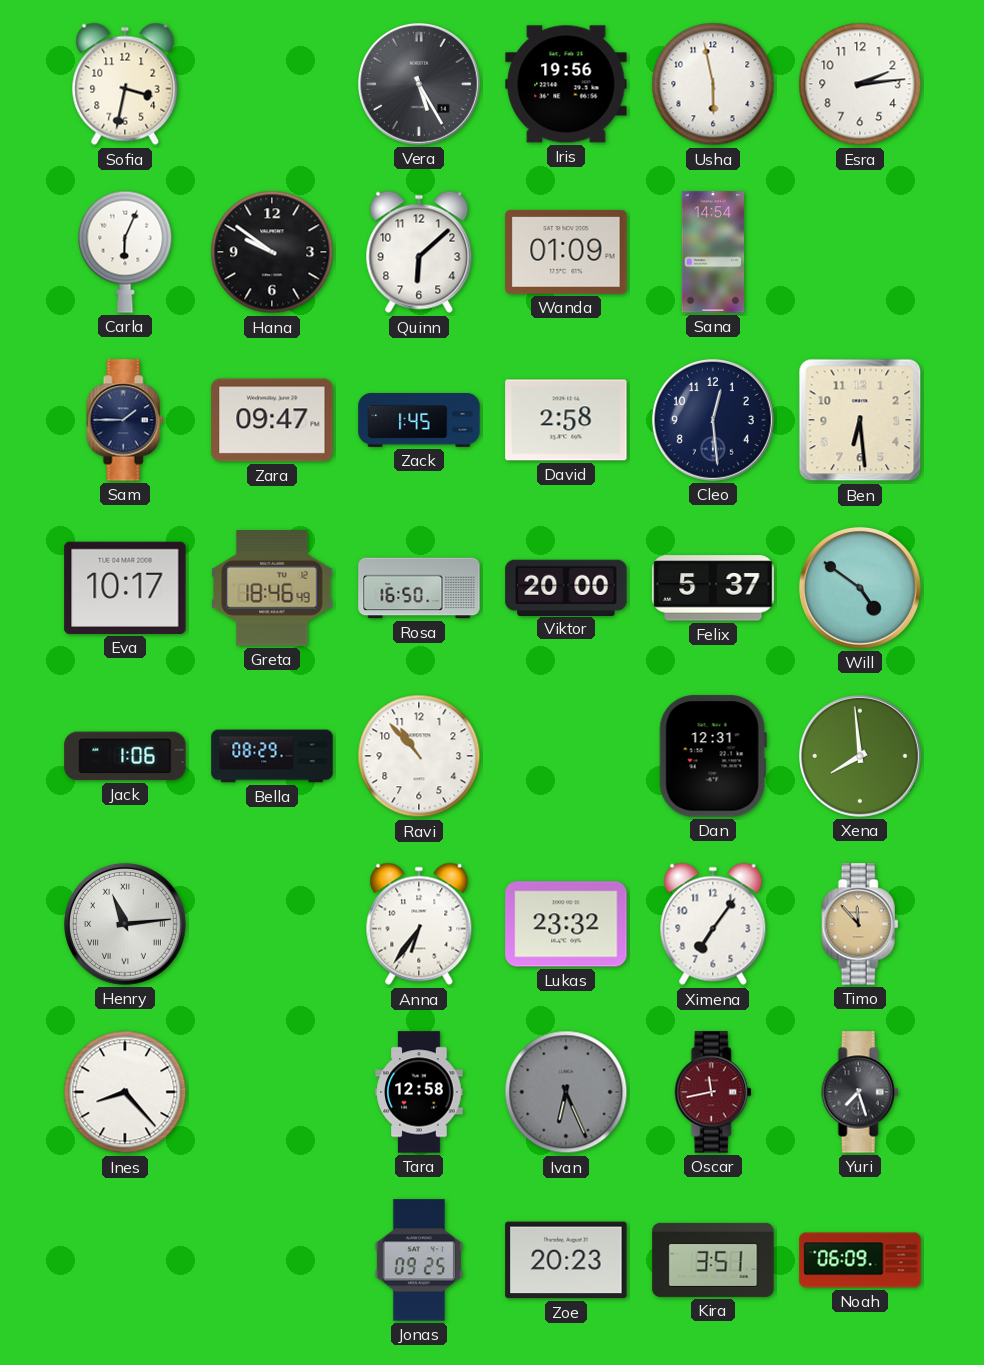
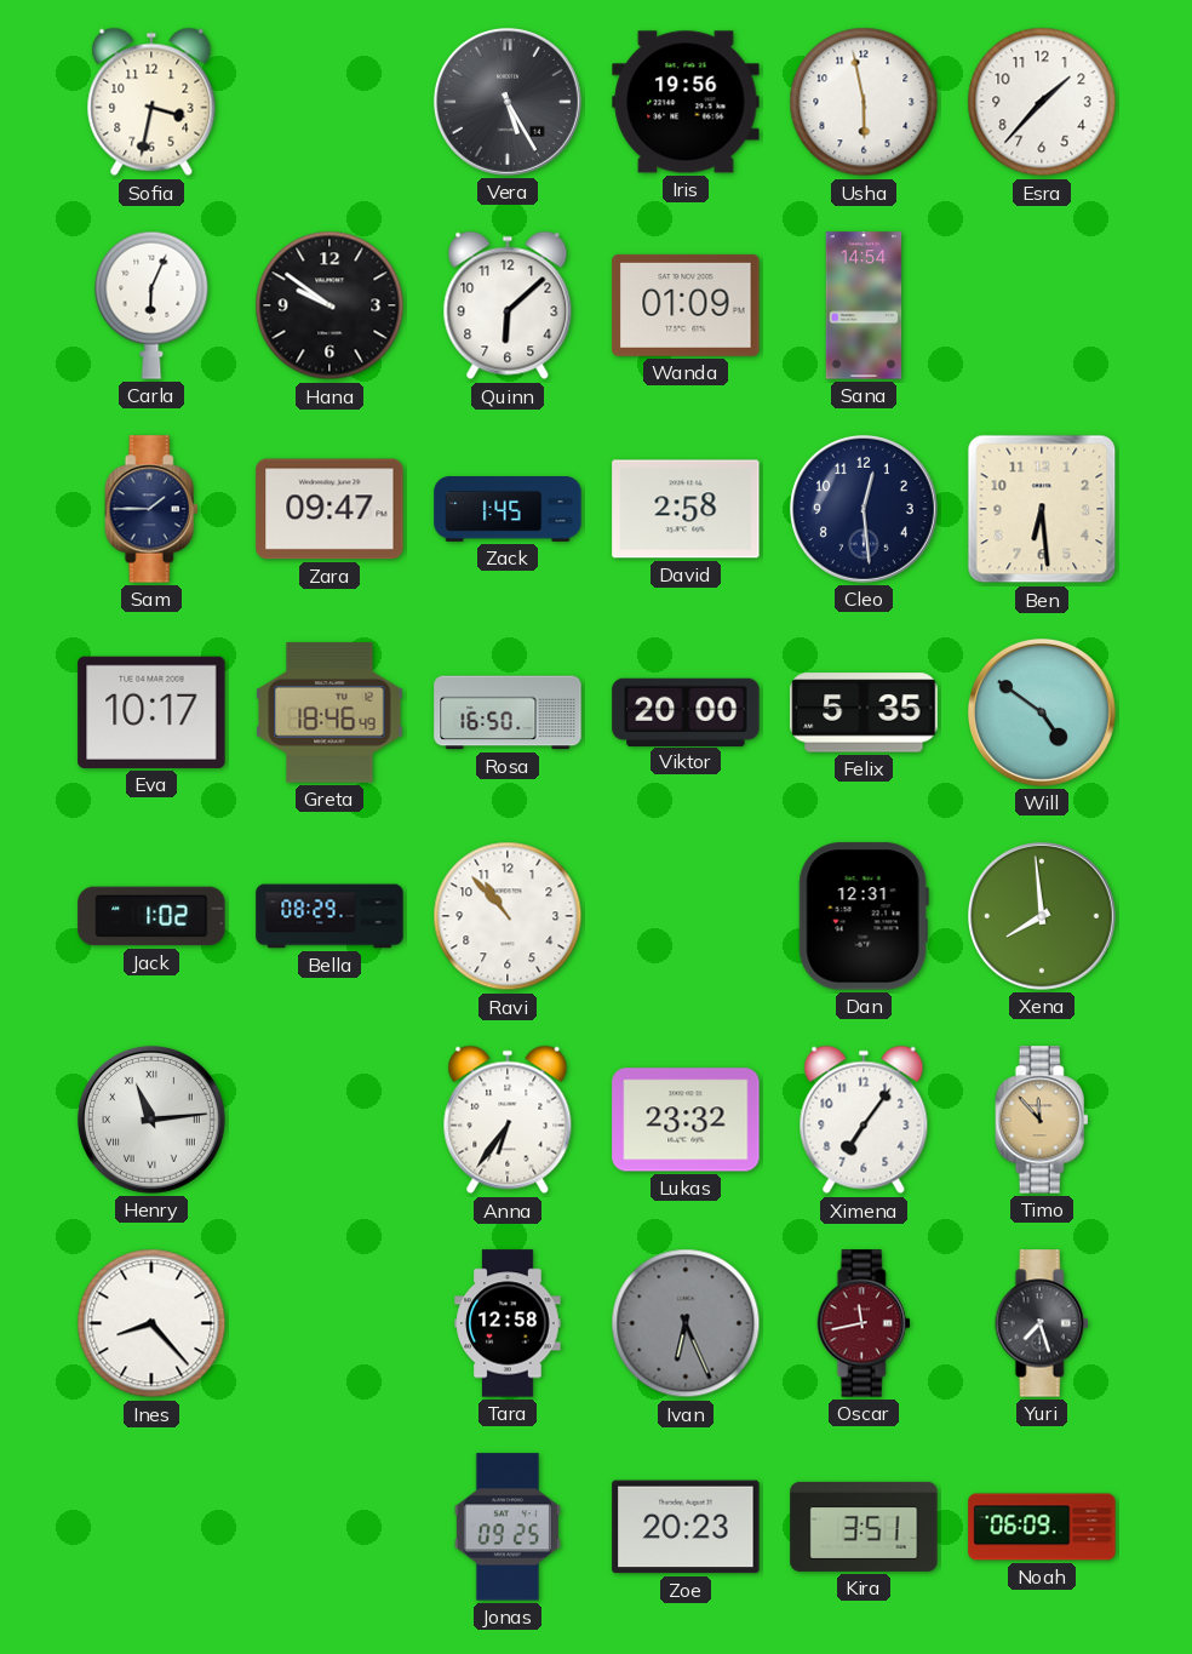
Esra: 2:14 -> 1:37 (1042, 102)
Felix: 5:37 -> 5:35 (864, 712)
Jack: 1:06 -> 1:02 (151, 916)
